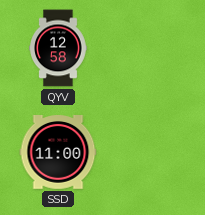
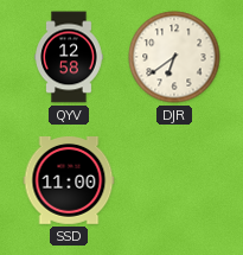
DJR: none -> 6:39 (174, 57)
